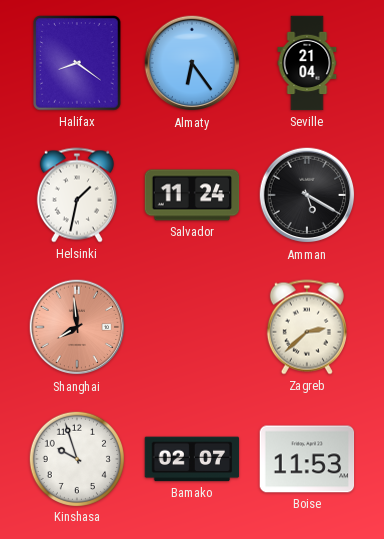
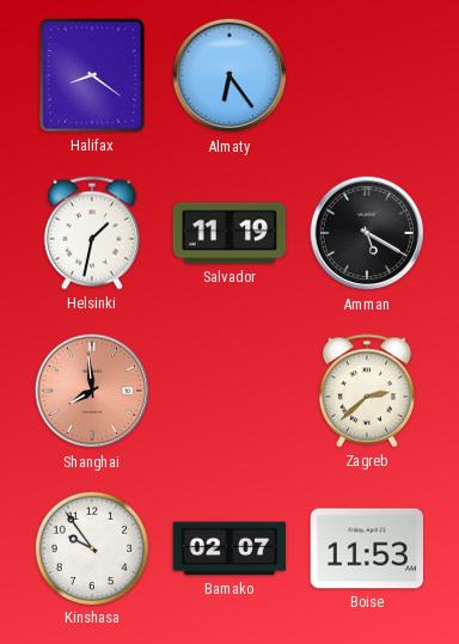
Seville: 21:04 -> none (307, 63)
Salvador: 11:24 -> 11:19 (229, 233)
Kinshasa: 9:57 -> 9:54 (91, 547)
